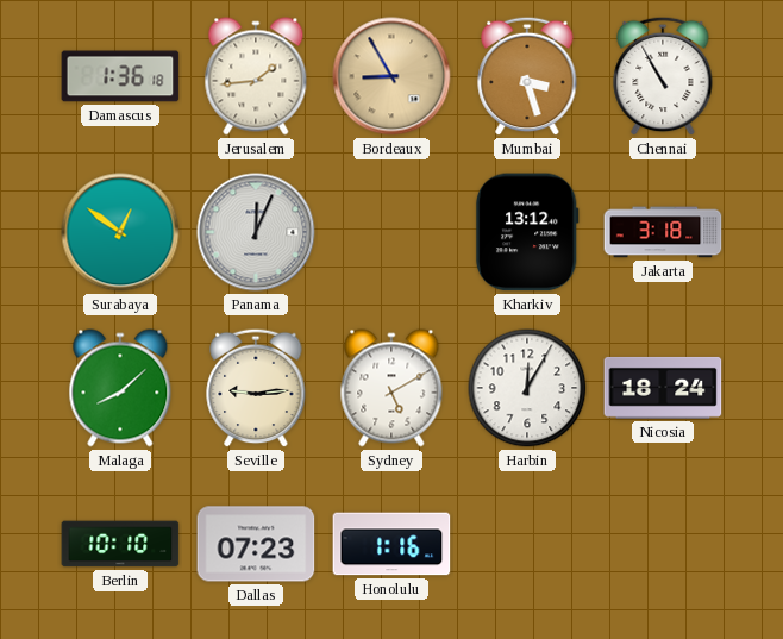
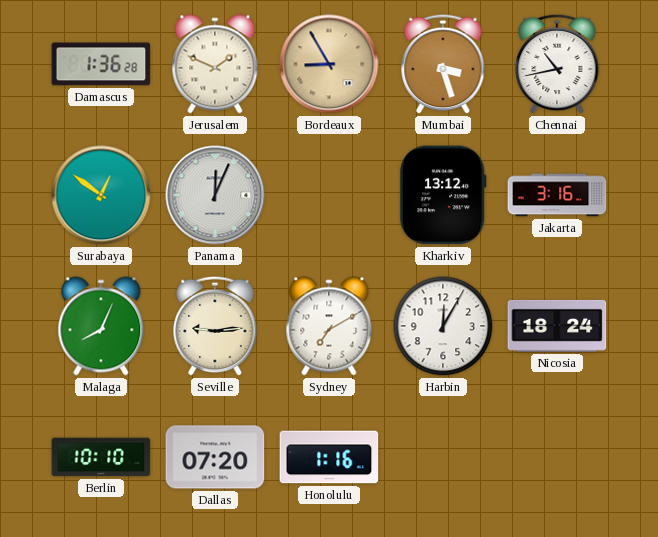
Damascus: 1:36:18 -> 1:36:28 (101, 64)
Jerusalem: 1:44 -> 1:49 (215, 64)
Chennai: 10:55 -> 10:43 (557, 64)
Jakarta: 3:18 -> 3:16 (557, 195)
Malaga: 8:08 -> 8:04 (101, 326)
Sydney: 5:10 -> 7:10 (329, 326)
Dallas: 07:23 -> 07:20 (215, 457)
